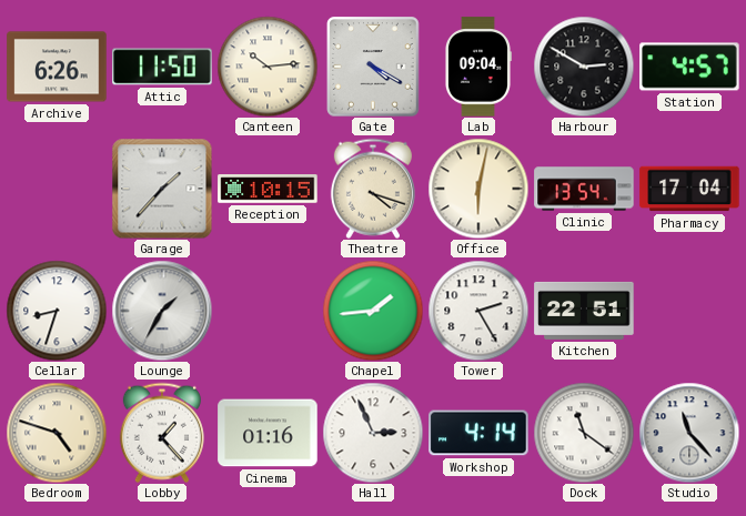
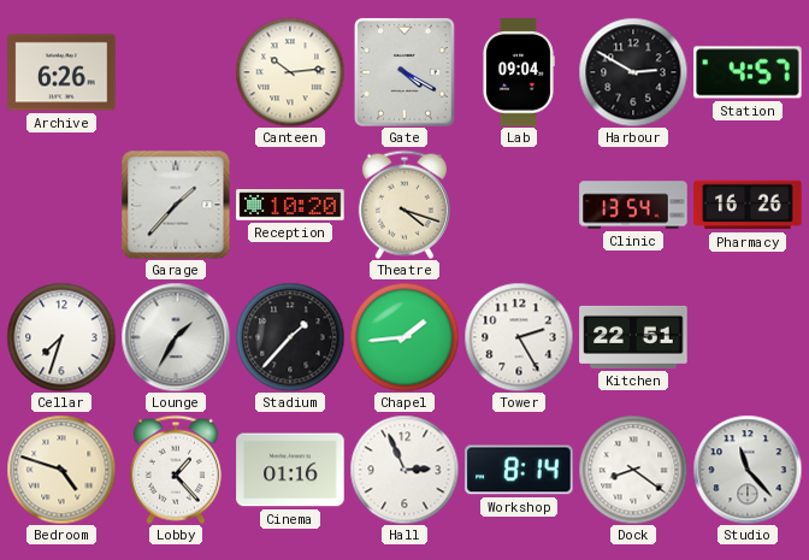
Attic: 11:50 -> none (162, 67)
Reception: 10:15 -> 10:20 (290, 205)
Office: 6:02 -> none (478, 189)
Pharmacy: 17:04 -> 16:26 (748, 205)
Cellar: 8:33 -> 7:33 (61, 337)
Stadium: none -> 1:37 (290, 337)
Workshop: 4:14 -> 8:14 (519, 470)
Dock: 11:21 -> 8:21 (633, 470)
